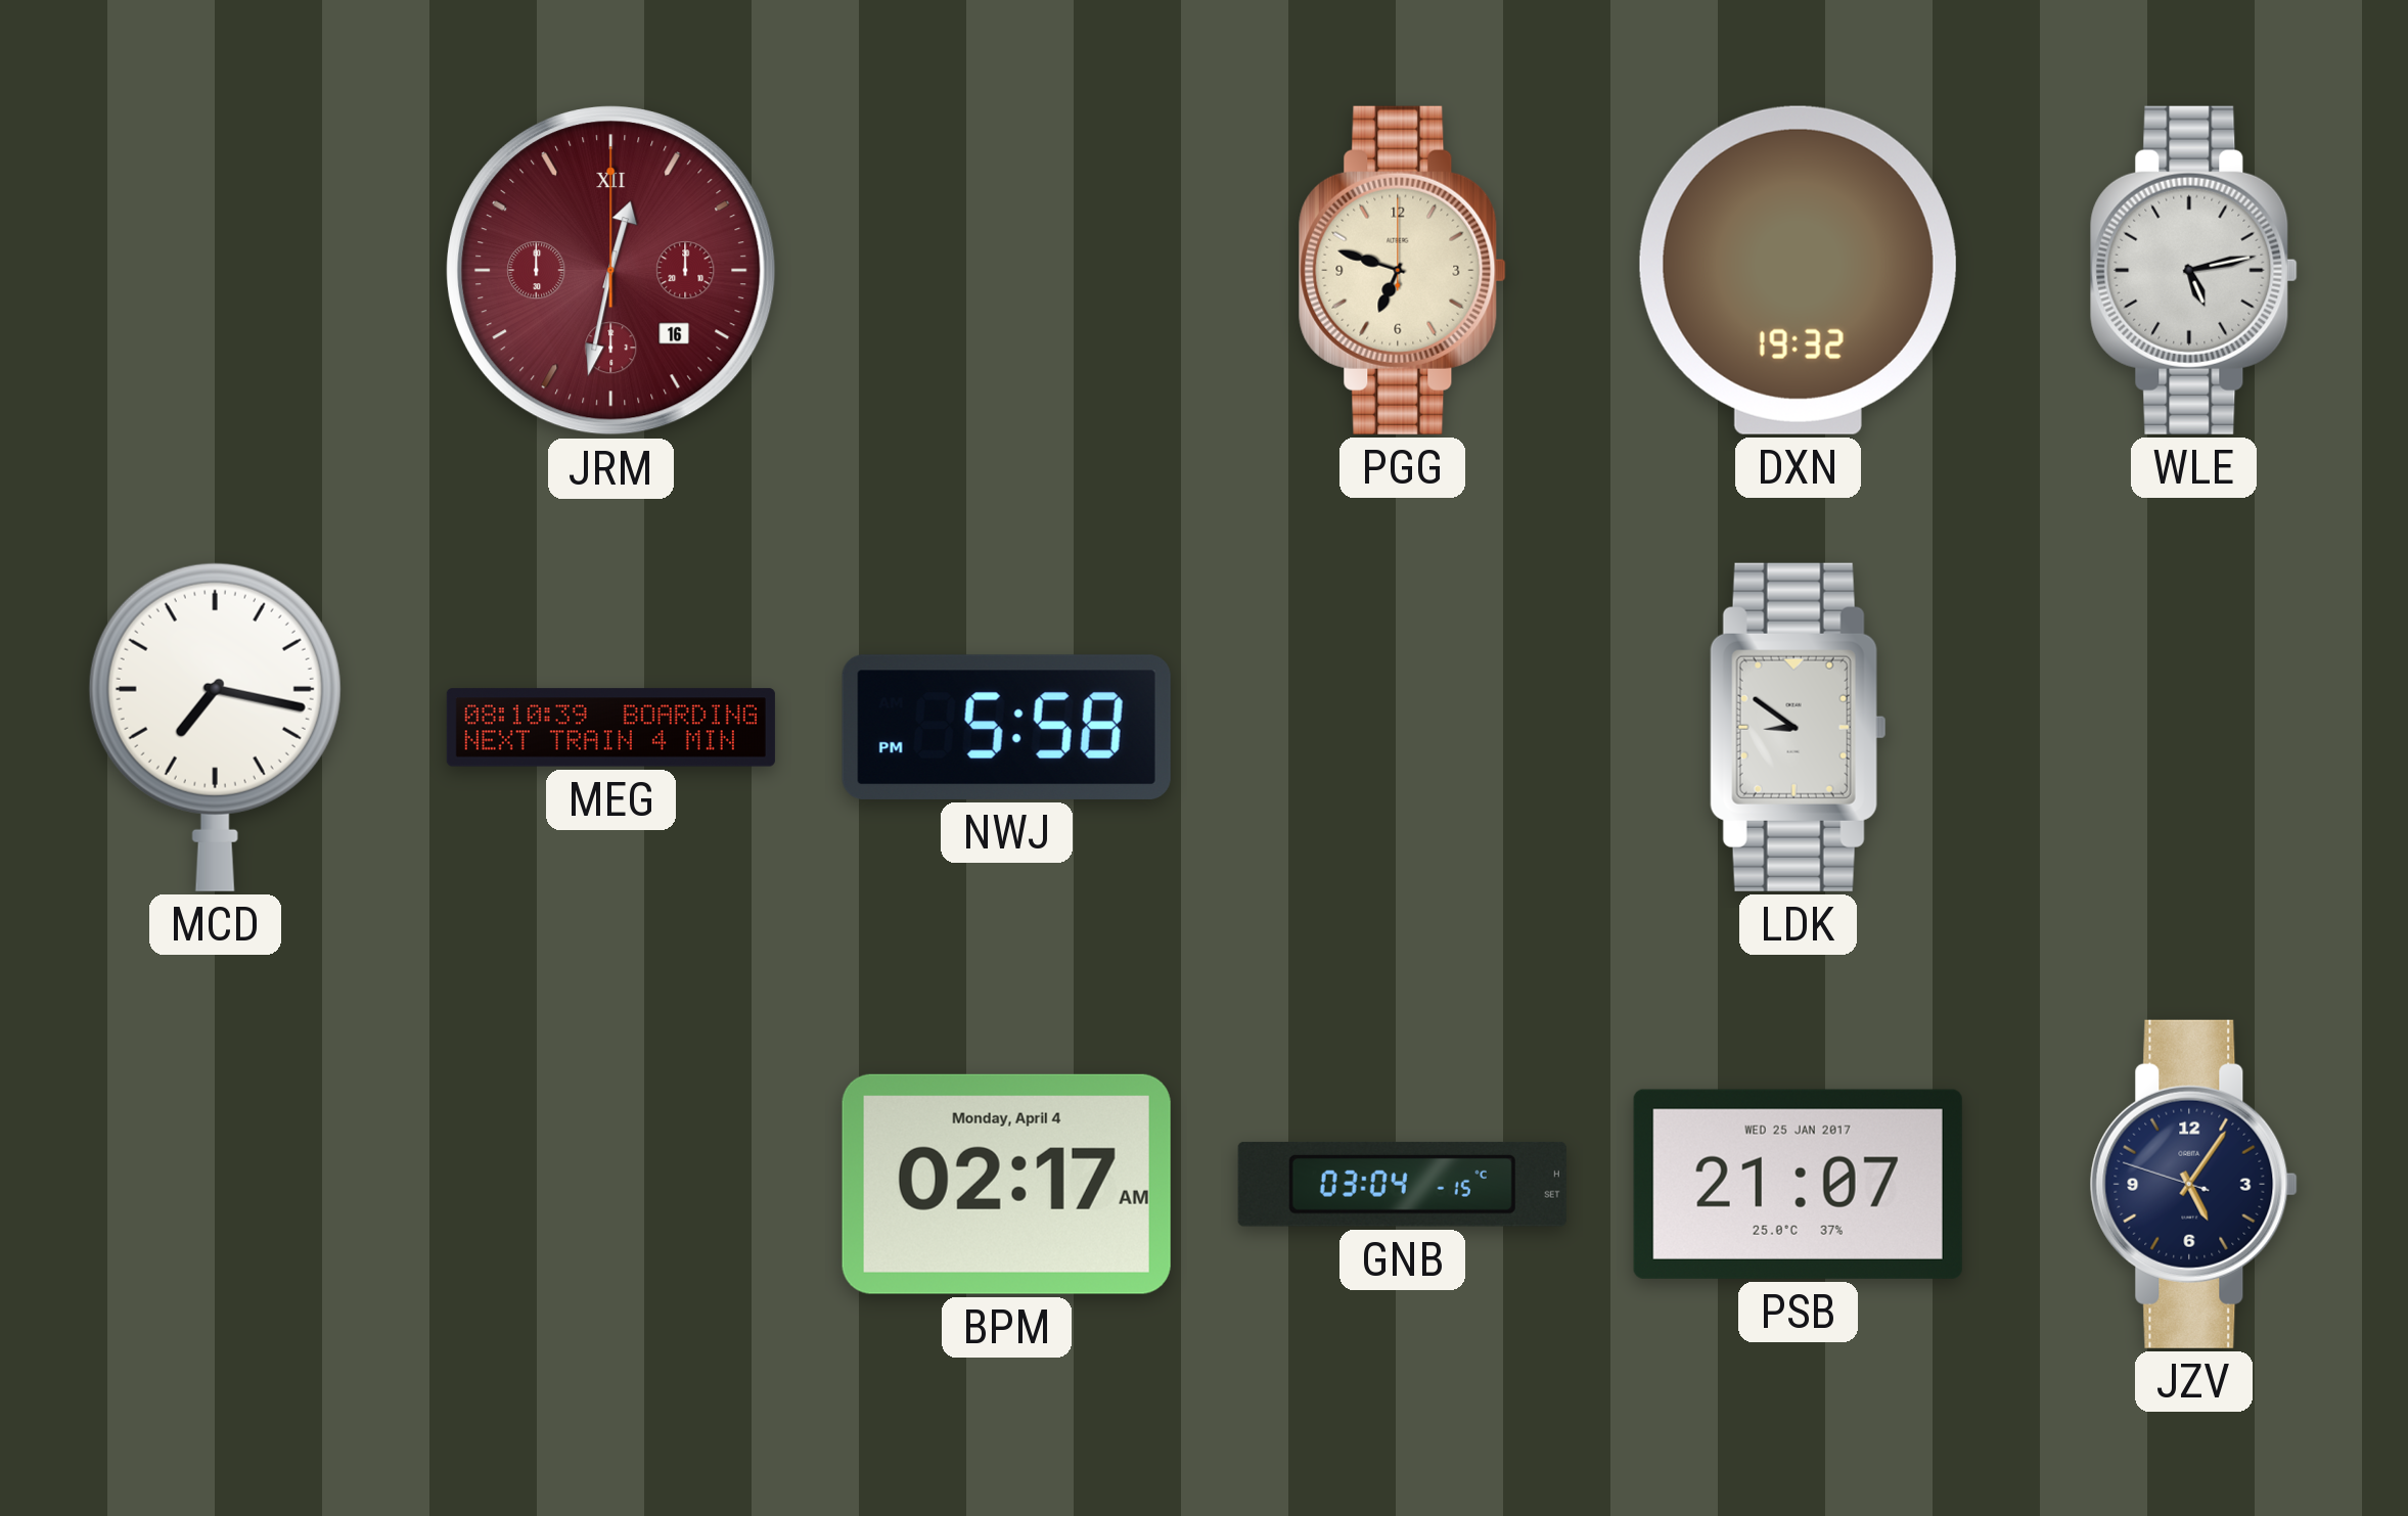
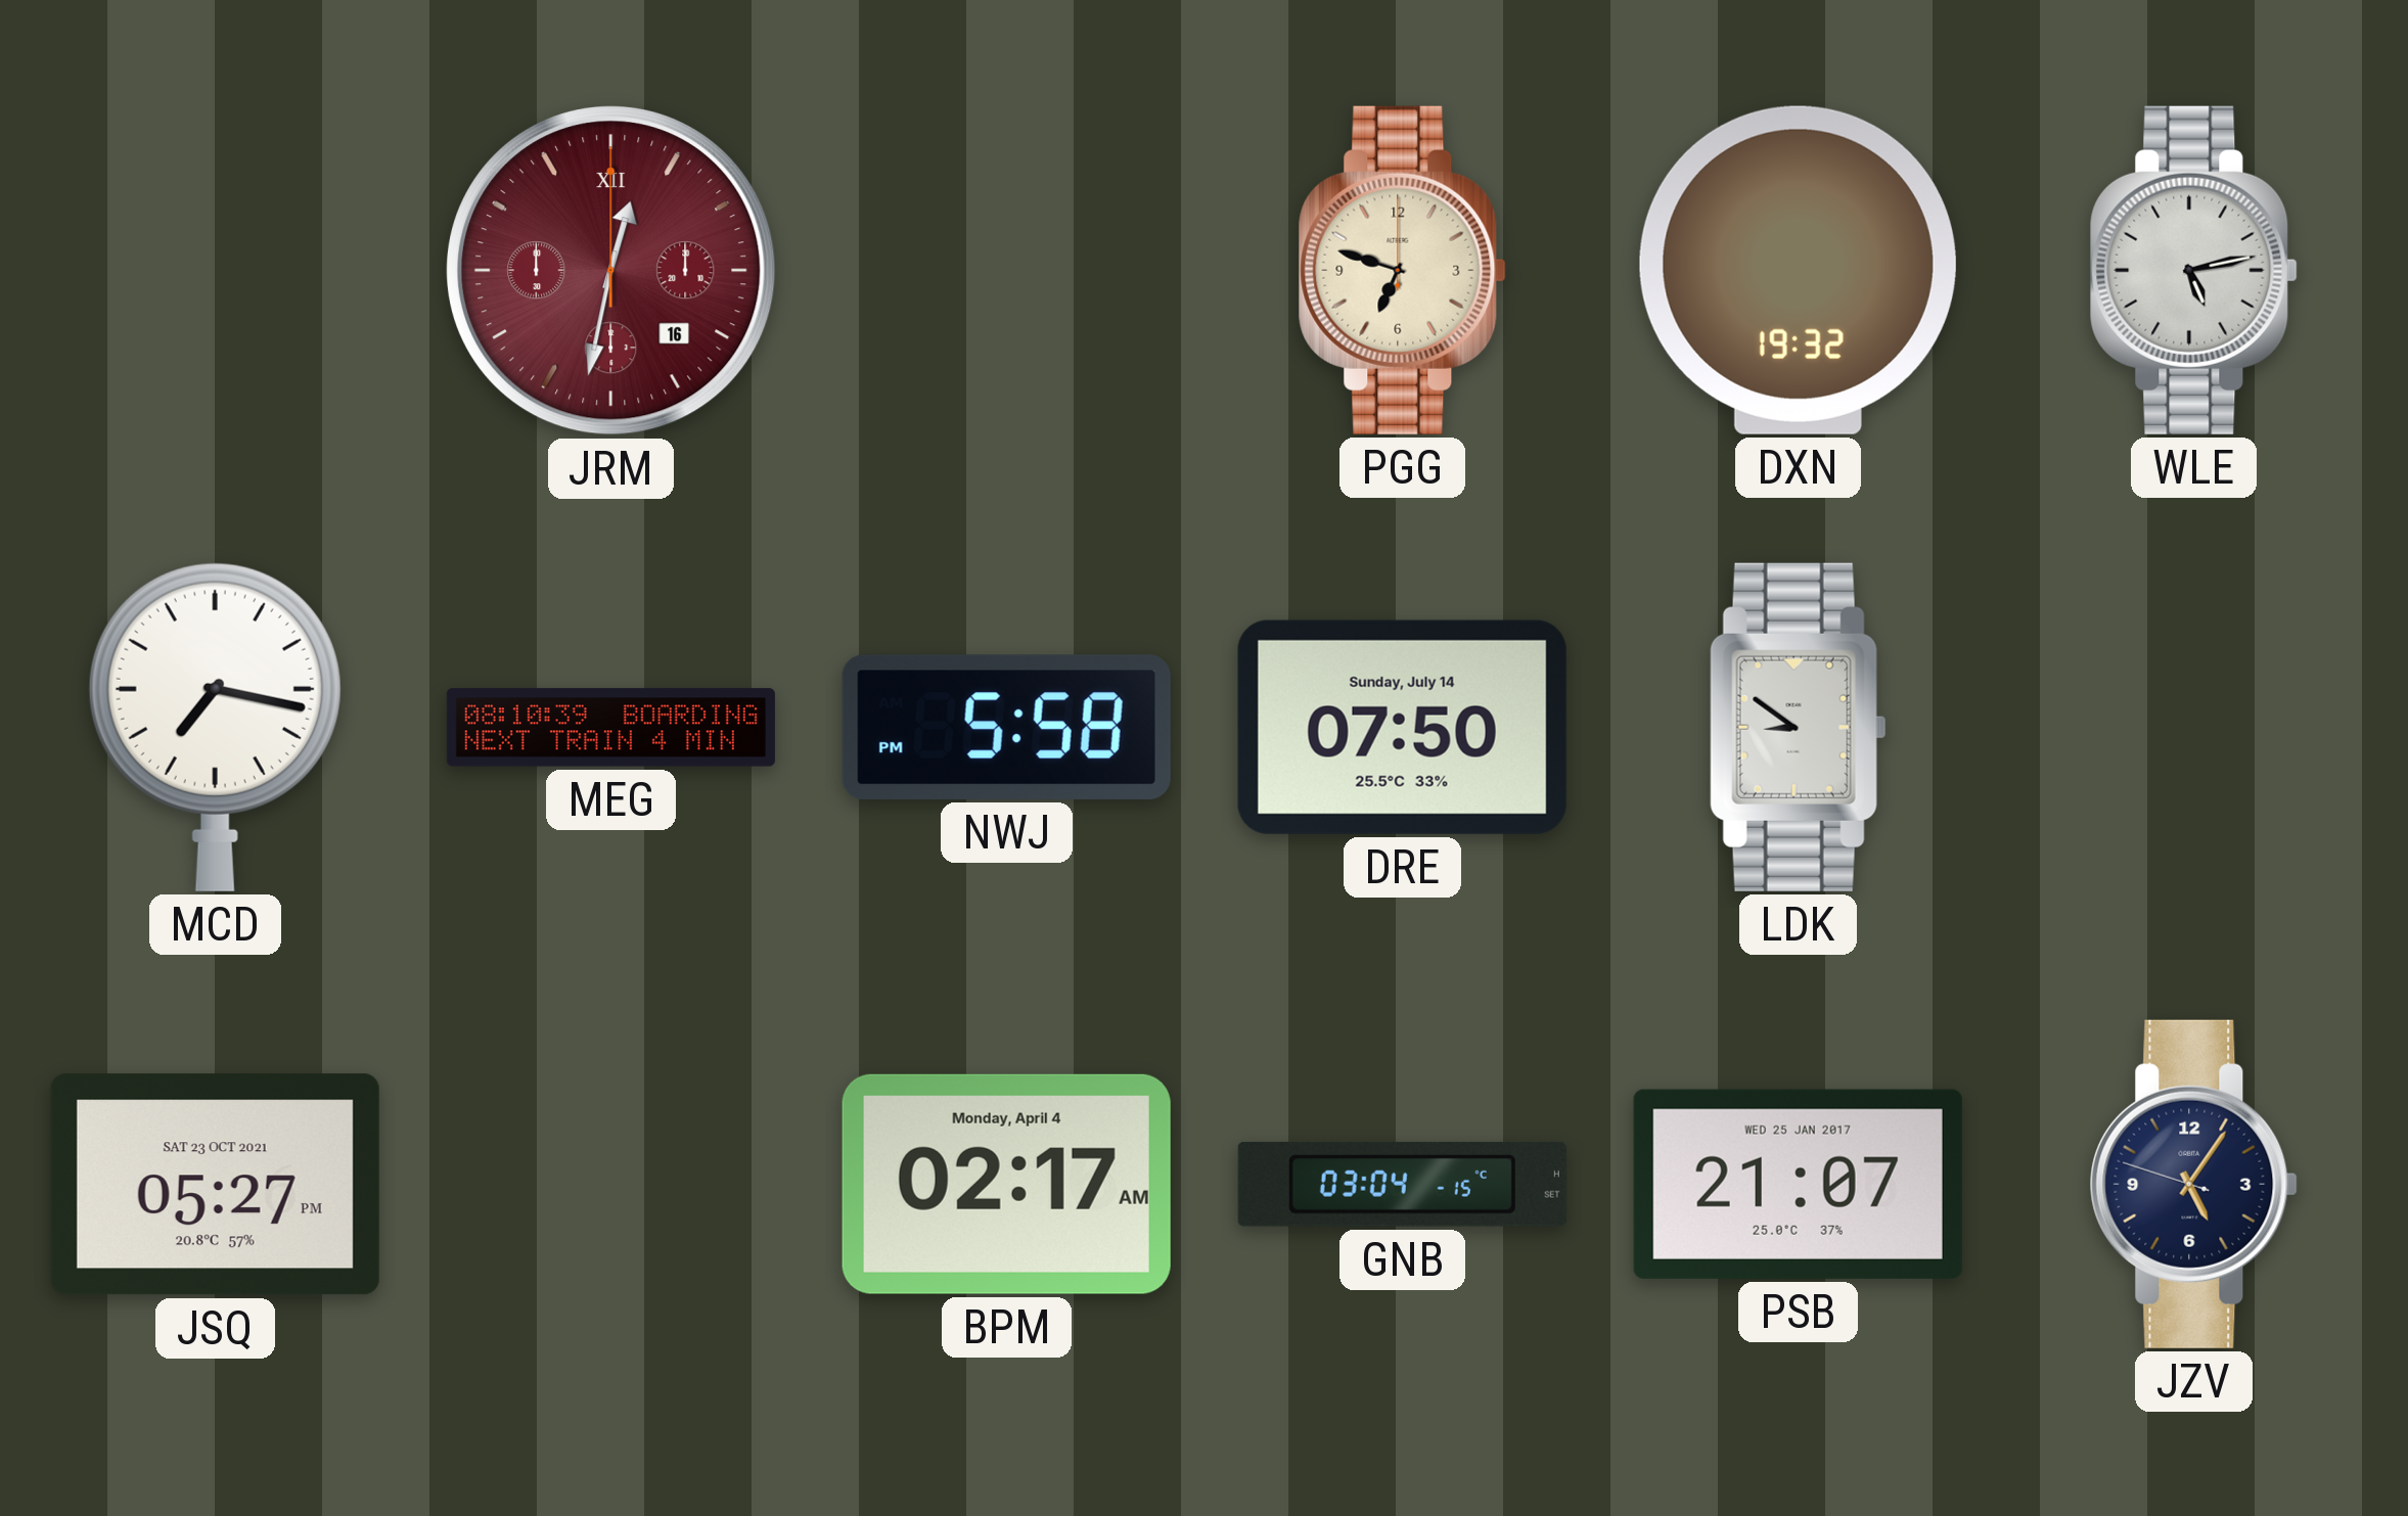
DRE: none -> 07:50 (1402, 727)
JSQ: none -> 05:27 (215, 1185)
